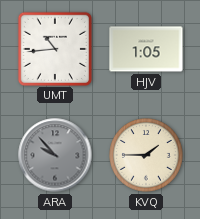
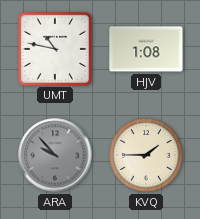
UMT: 10:44 -> 10:47 (54, 48)
HJV: 1:05 -> 1:08 (146, 49)
